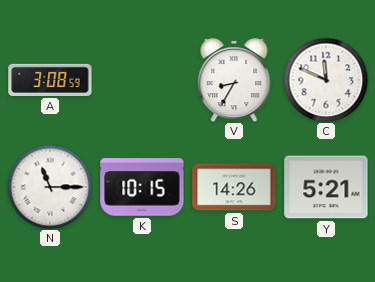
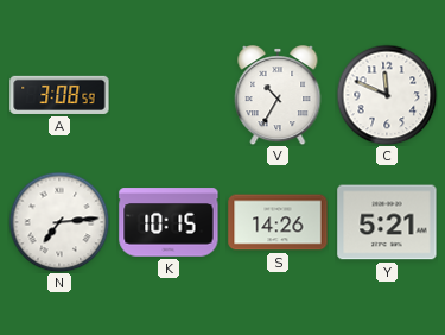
V: 8:35 -> 10:35 (278, 96)
N: 11:15 -> 7:14 (59, 222)
